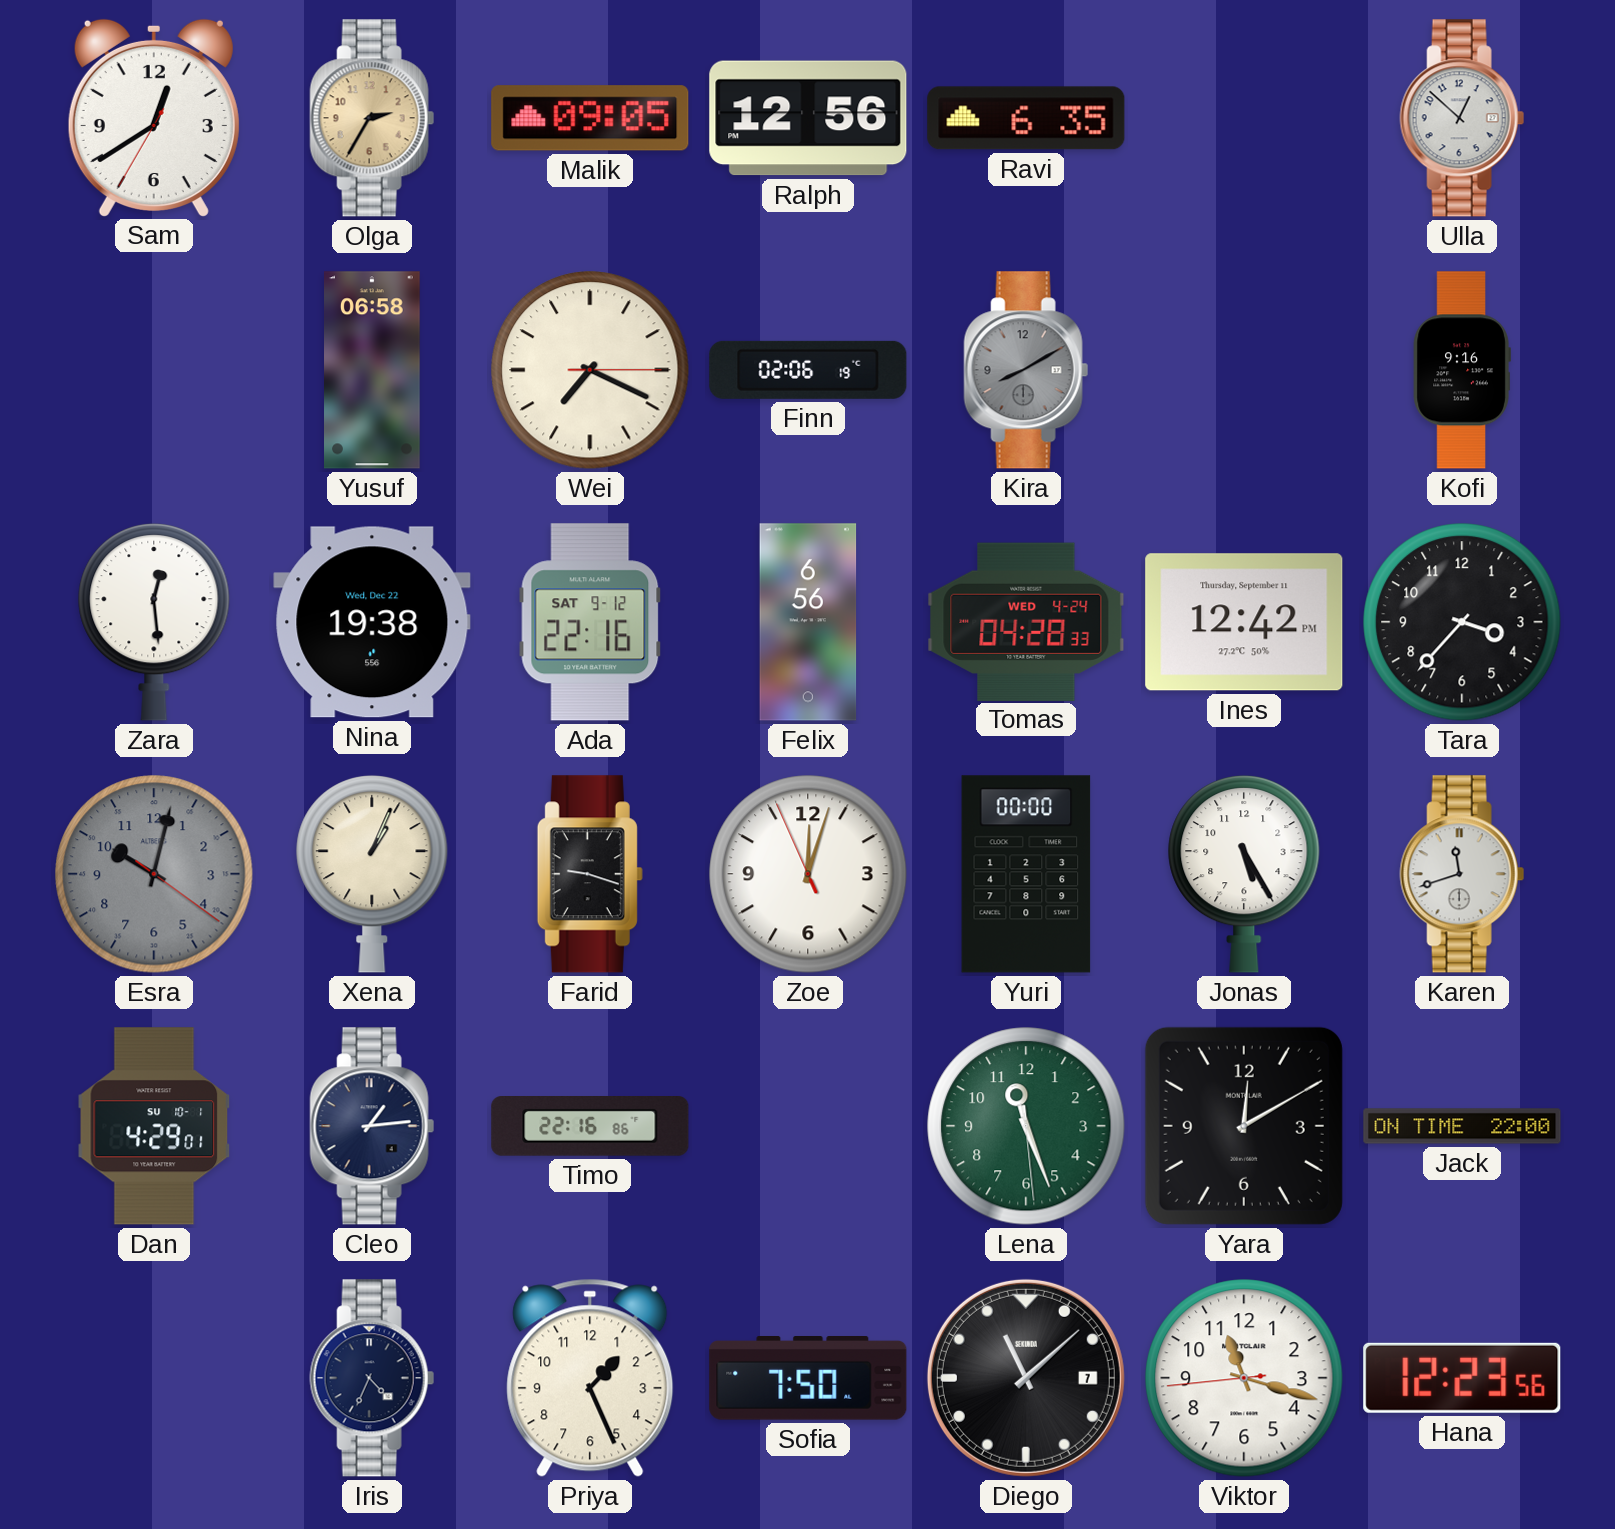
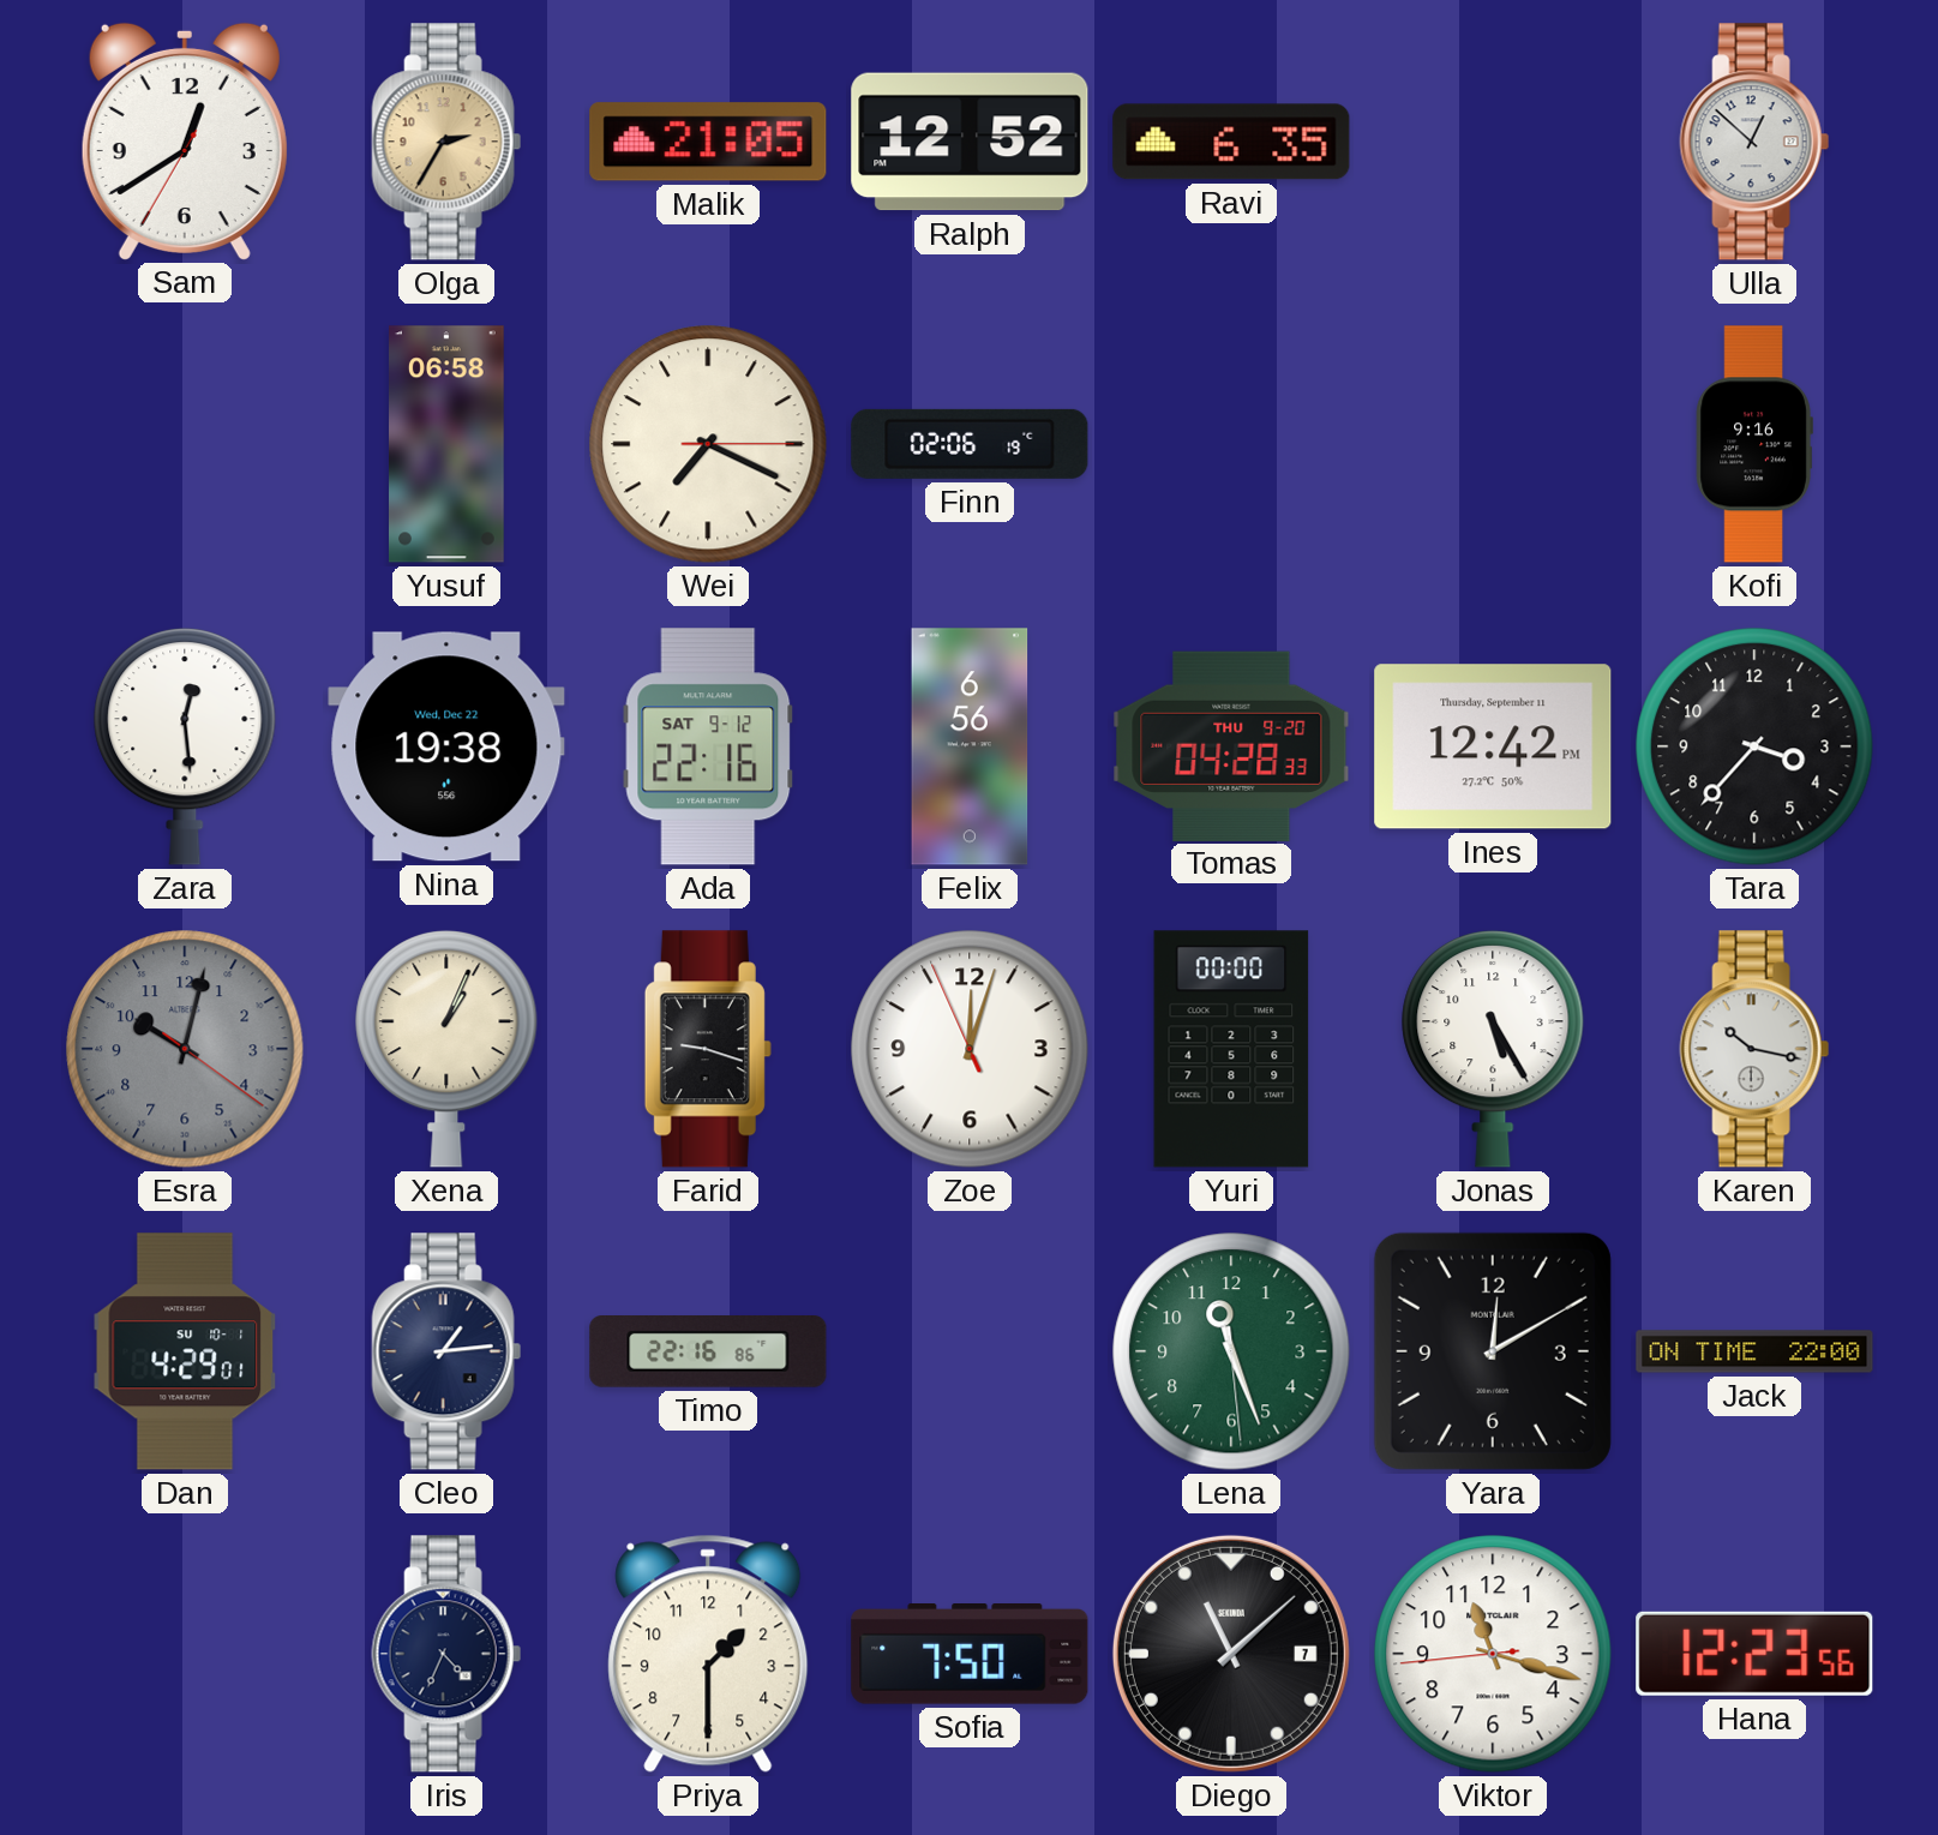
Malik: 09:05 -> 21:05 (708, 142)
Ralph: 12:56 -> 12:52 (970, 142)
Kira: 8:10 -> none (1026, 370)
Tomas date: WED 4-24 -> THU 9-20 (1231, 745)
Karen: 11:42 -> 10:17 (1754, 1049)
Priya: 1:26 -> 1:30 (708, 1654)
